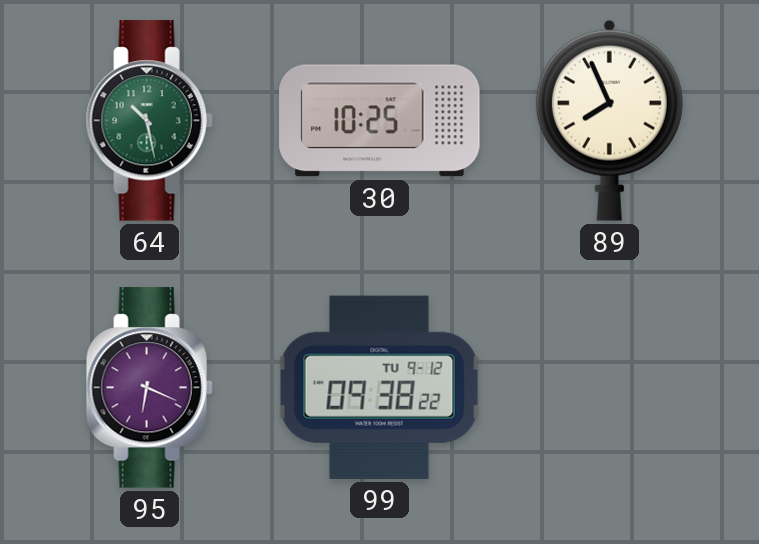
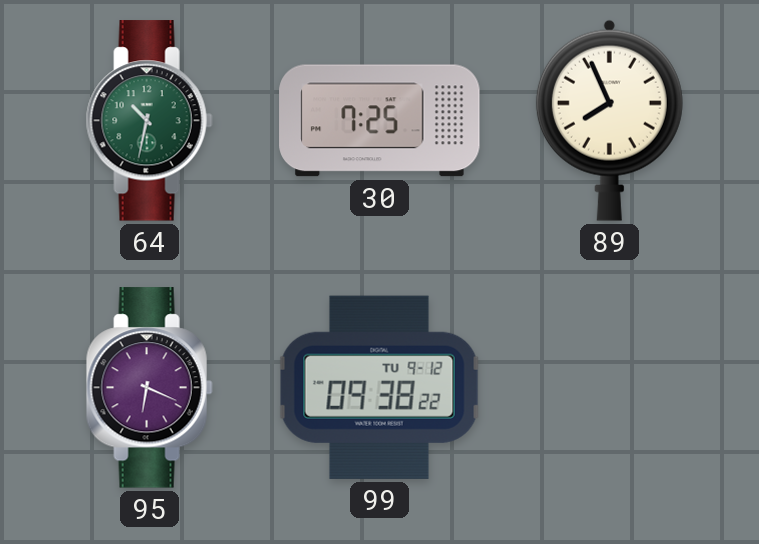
64: 10:28 -> 10:32 (149, 121)
30: 10:25 -> 7:25 (380, 121)
